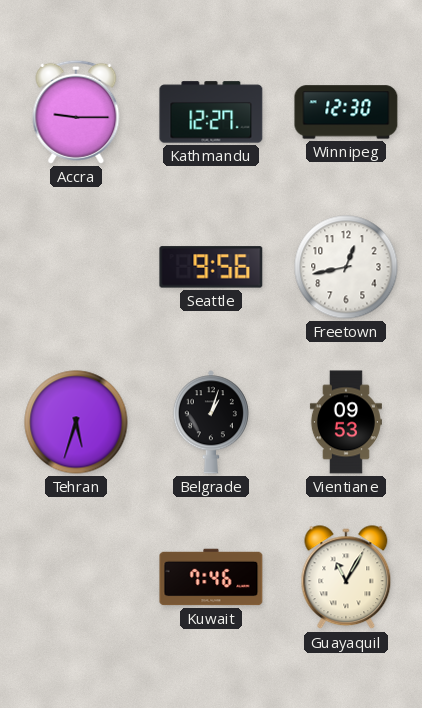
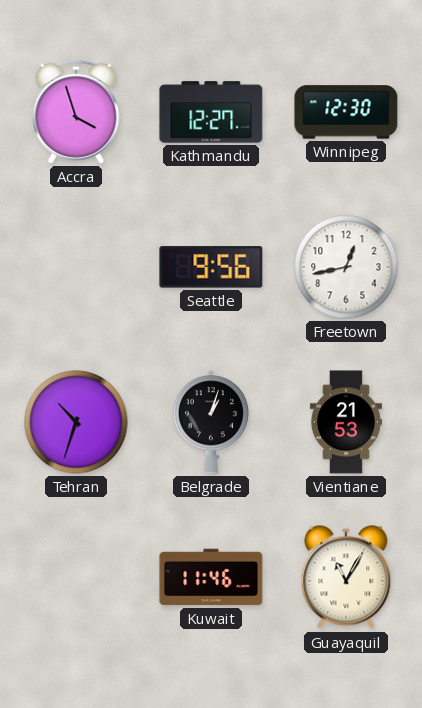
Accra: 9:15 -> 3:57 (76, 112)
Tehran: 5:33 -> 10:33 (76, 422)
Vientiane: 09:53 -> 21:53 (346, 422)
Kuwait: 7:46 -> 11:46 (211, 577)
